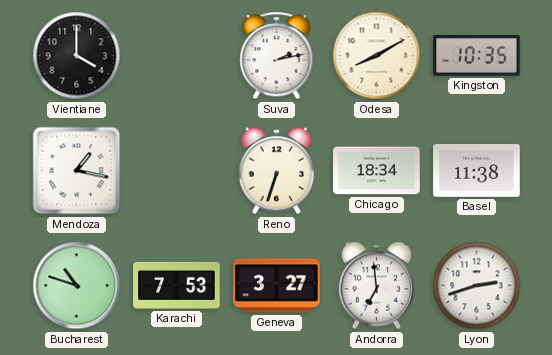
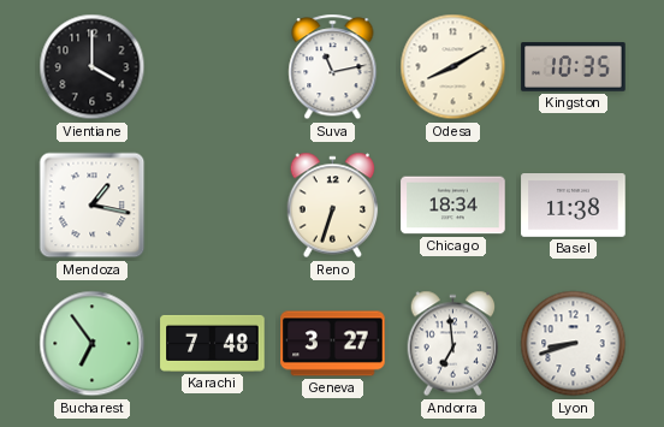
Suva: 2:13 -> 11:13 (333, 67)
Bucharest: 10:48 -> 6:54 (93, 344)
Karachi: 7:53 -> 7:48 (213, 343)
Lyon: 2:42 -> 8:42 (574, 344)
